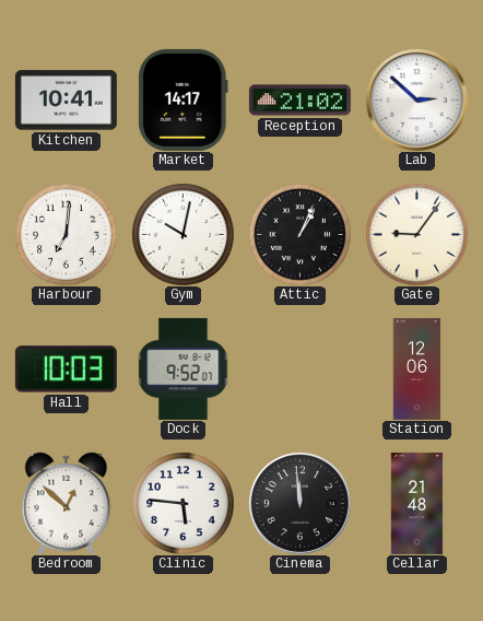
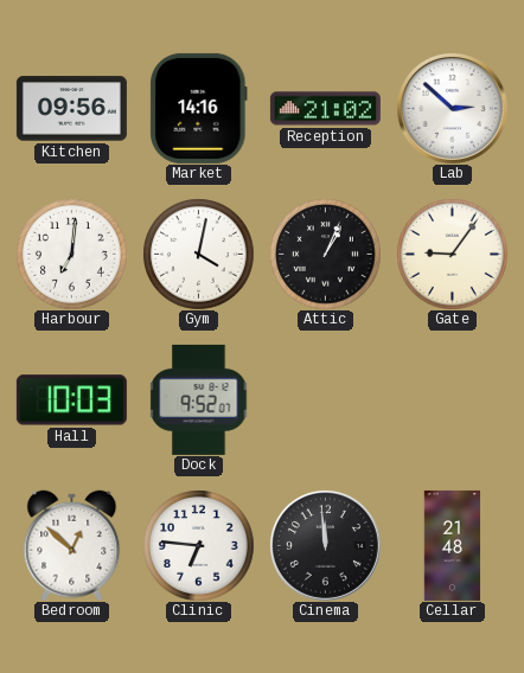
Kitchen: 10:41 -> 09:56 (71, 109)
Market: 14:17 -> 14:16 (199, 108)
Gym: 10:02 -> 4:02 (198, 254)
Station: 12:06 -> none (417, 368)
Clinic: 5:46 -> 6:46 (198, 545)
